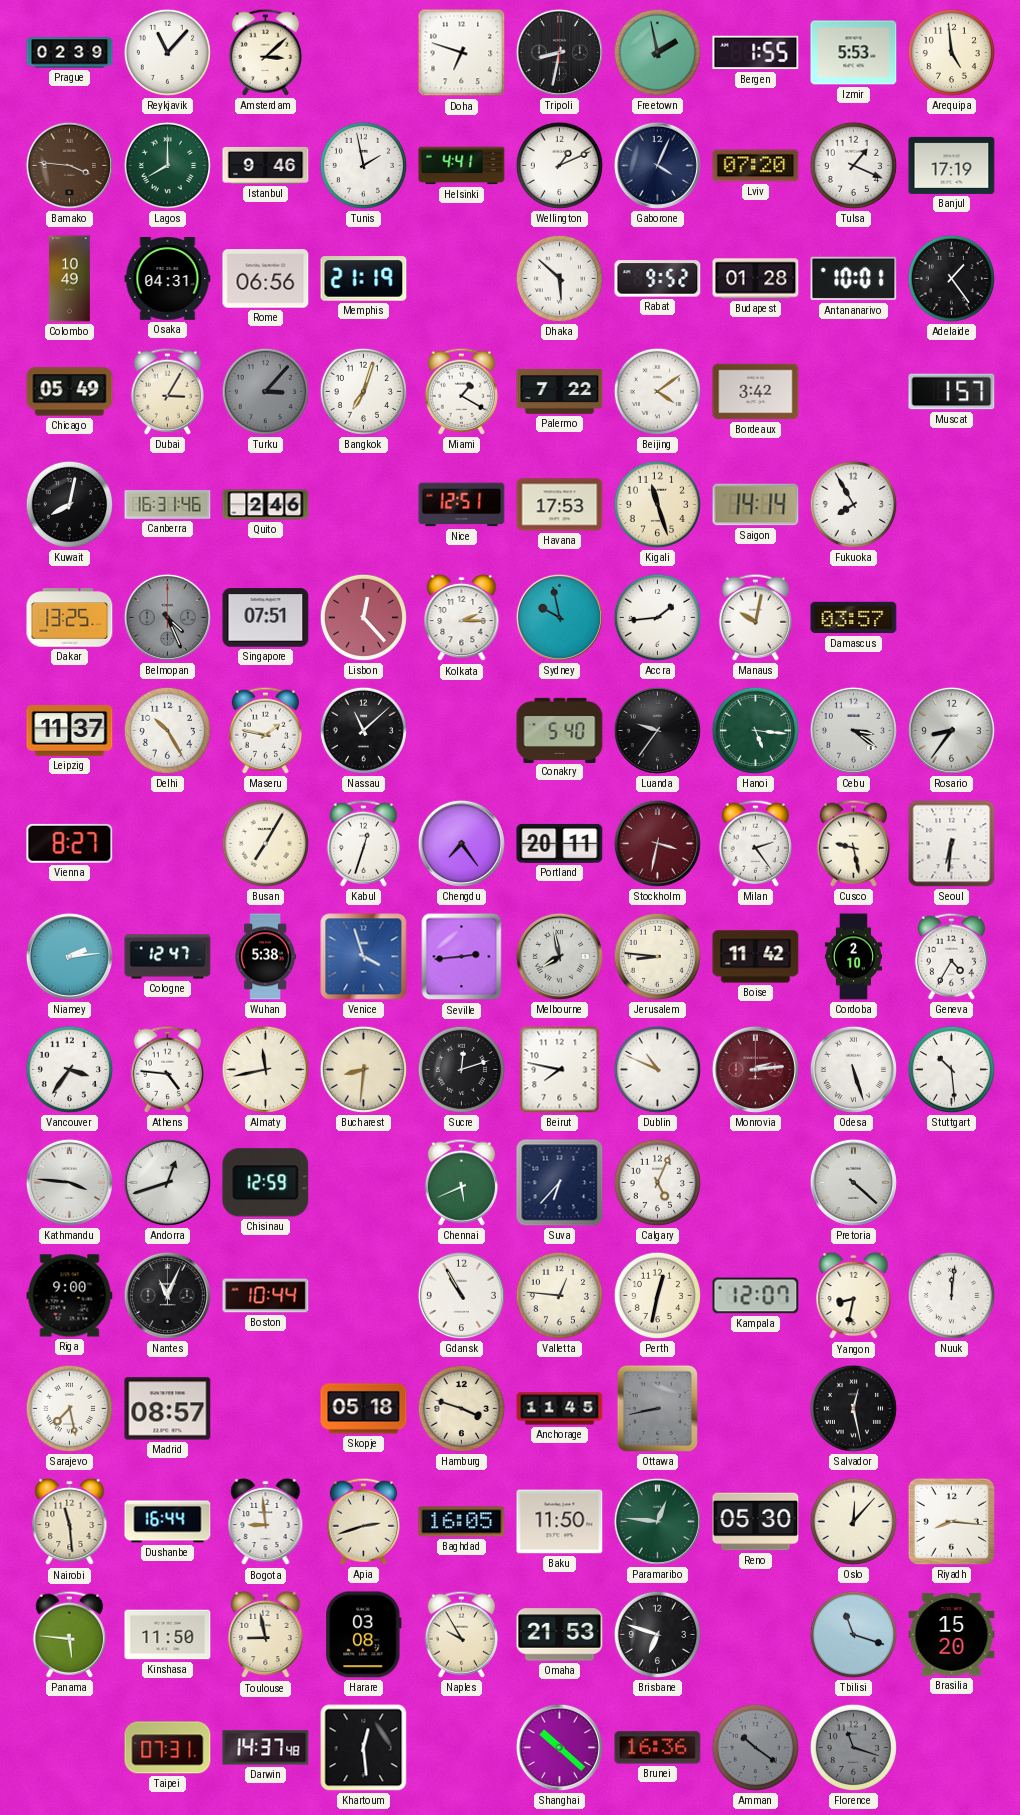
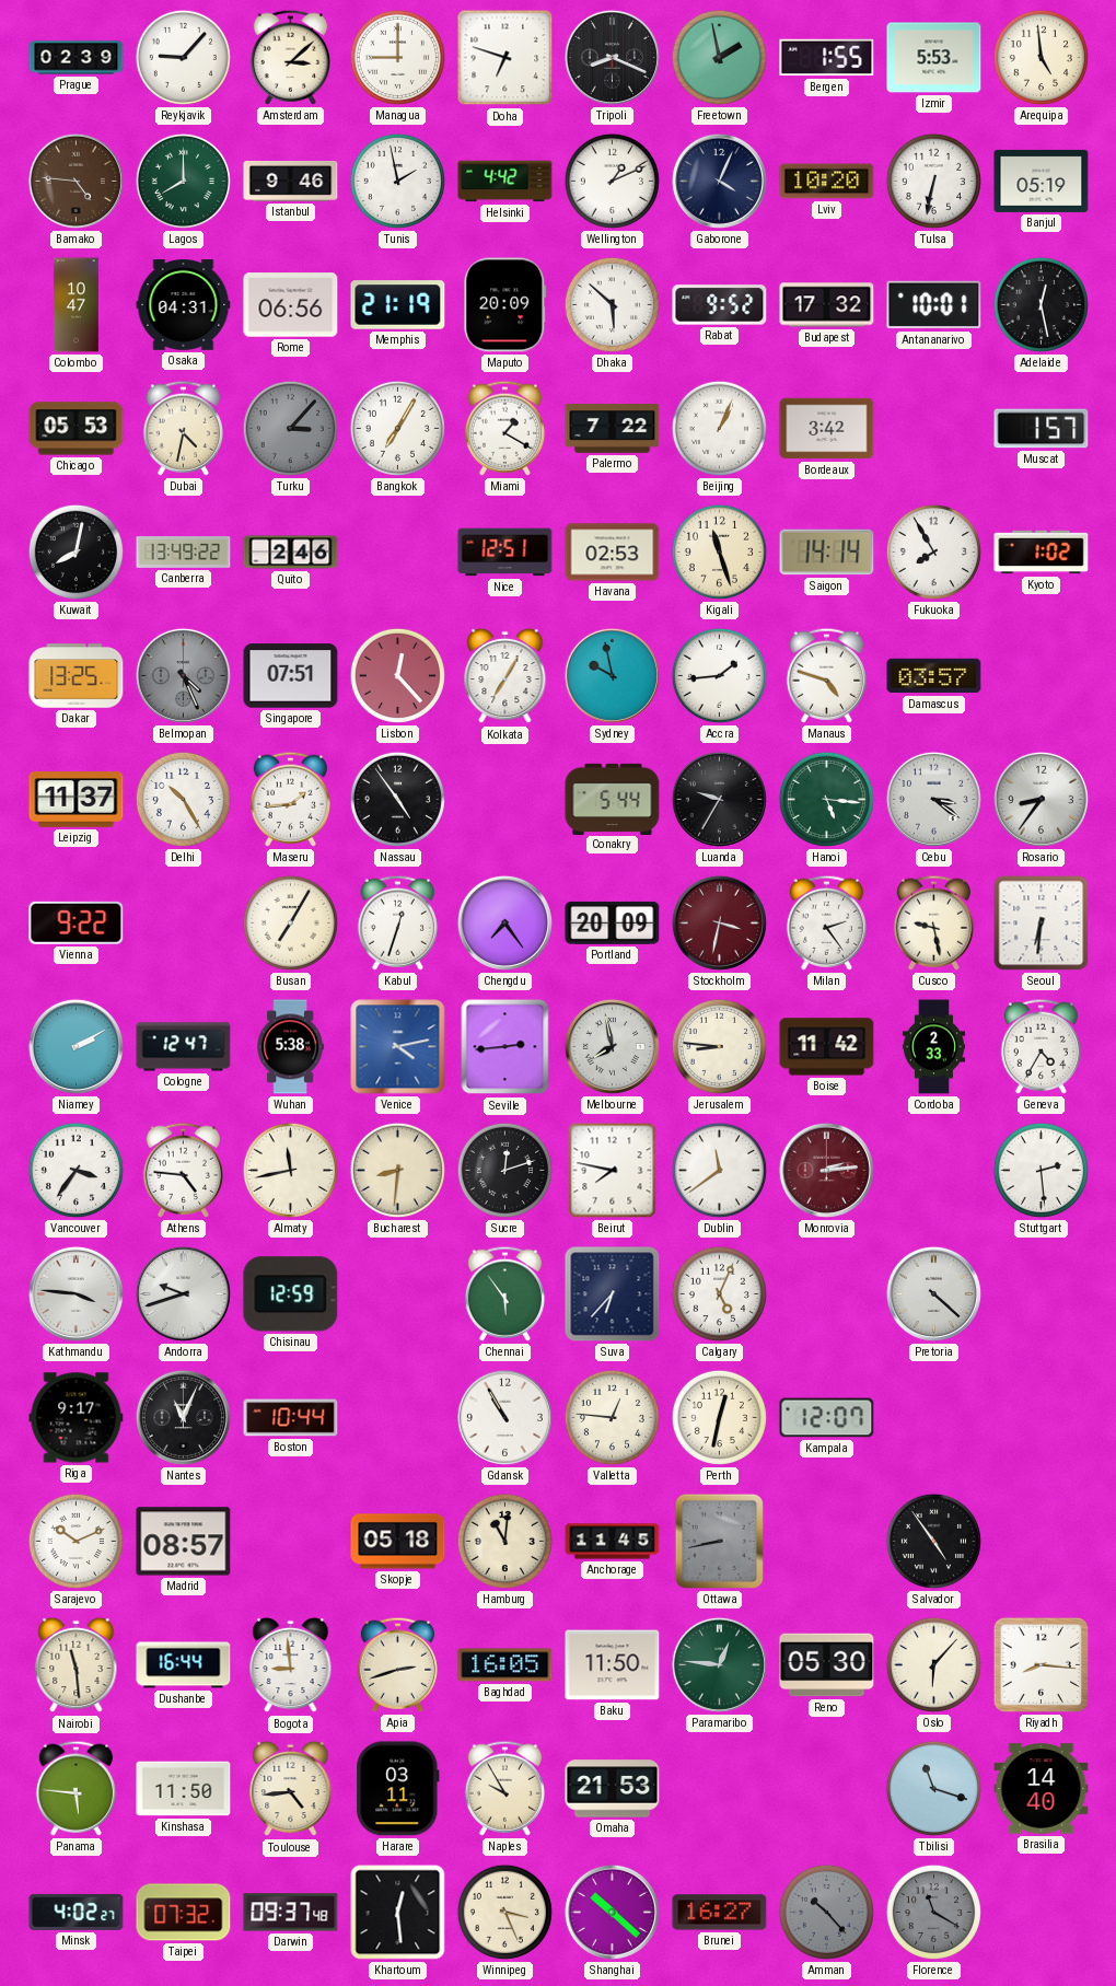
Reykjavik: 11:07 -> 9:07 (183, 57)
Managua: none -> 9:00 (397, 57)
Tripoli: 8:32 -> 8:19 (612, 57)
Bamako: 3:46 -> 4:46 (75, 181)
Helsinki: 4:41 -> 4:42 (505, 182)
Lviv: 07:20 -> 10:20 (827, 182)
Tulsa: 1:19 -> 6:32 (933, 181)
Banjul: 17:19 -> 05:19 (1042, 181)
Colombo: 10:49 -> 10:47 (77, 305)
Maputo: none -> 20:09 (505, 305)
Budapest: 01:28 -> 17:32 (827, 305)
Adelaide: 1:24 -> 12:28 (1041, 304)
Chicago: 05:49 -> 05:53 (77, 429)
Dubai: 3:05 -> 4:32 (183, 428)
Bangkok: 7:03 -> 7:05 (397, 428)
Beijing: 4:09 -> 1:04 (719, 428)
Canberra: 16:31 -> 13:49 (184, 553)
Havana: 17:53 -> 02:53 (613, 553)
Kyoto: none -> 1:02 (1042, 553)
Kolkata: 2:15 -> 7:05 (505, 676)
Manaus: 10:02 -> 4:48 (826, 675)
Maseru: 1:47 -> 1:44 (290, 799)
Nassau: 11:08 -> 4:54 (397, 799)
Conakry: 5:40 -> 5:44 (613, 799)
Luanda: 9:36 -> 9:35 (719, 799)
Vienna: 8:27 -> 9:22 (77, 922)
Portland: 20:11 -> 20:09 (613, 922)
Niamey: 2:14 -> 2:10 (75, 1046)
Venice: 3:57 -> 4:13 (398, 1047)
Cordoba: 2:10 -> 2:33 (933, 1047)
Dublin: 10:49 -> 11:39 (719, 1170)
Odesa: 5:27 -> none (853, 1069)
Stuttgart: 10:29 -> 2:29 (1041, 1170)
Andorra: 12:42 -> 9:42 (183, 1293)
Chennai: 5:41 -> 5:54 (504, 1293)
Riga: 9:00 -> 9:17 (77, 1418)
Yangon: 8:32 -> none (854, 1296)
Nuuk: 12:01 -> none (951, 1295)
Sarajevo: 7:28 -> 10:11 (75, 1541)
Hamburg: 3:48 -> 11:01 (504, 1541)
Salvador: 12:28 -> 4:54 (933, 1541)
Oslo: 12:07 -> 6:07 (933, 1664)
Toulouse: 8:58 -> 4:44 (291, 1789)
Harare: 03:08 -> 03:11 (398, 1789)
Brisbane: 6:48 -> none (657, 1634)
Brasilia: 15:20 -> 14:40 (1042, 1789)
Minsk: none -> 4:02 (77, 1912)
Taipei: 07:31 -> 07:32 (184, 1913)
Darwin: 14:37 -> 09:37 (291, 1913)
Winnipeg: none -> 3:26 (504, 1912)
Brunei: 16:36 -> 16:27 (720, 1913)
Amman: 10:21 -> 10:23 (826, 1912)
Florence: 11:18 -> 11:20 (933, 1912)
